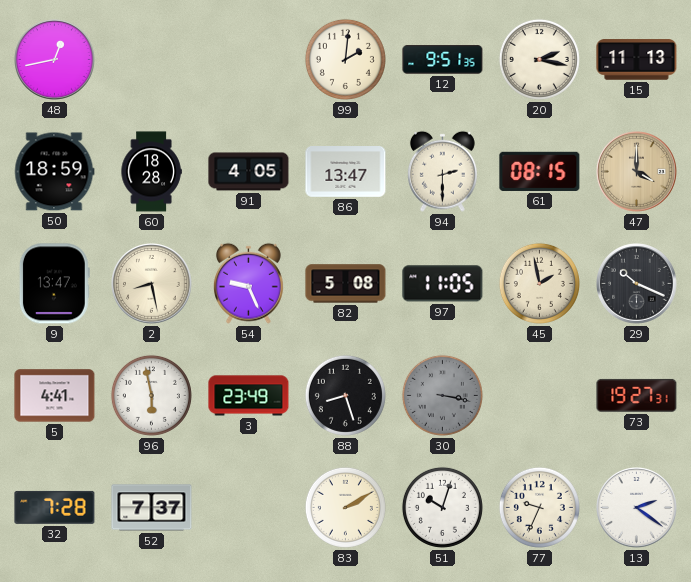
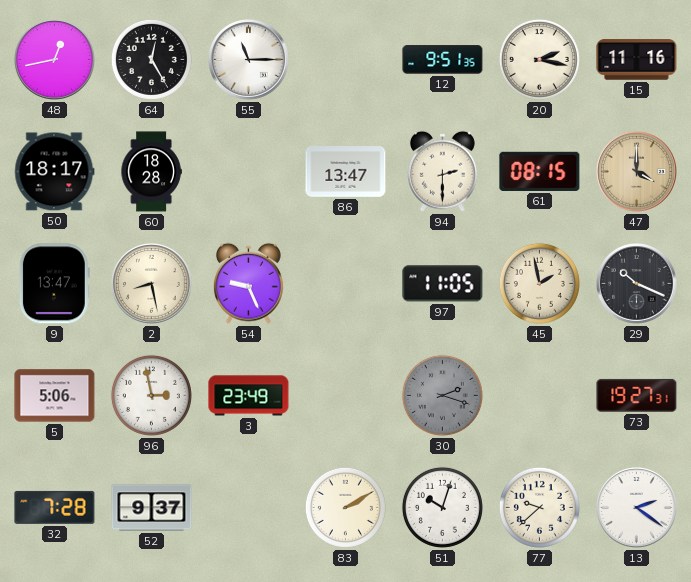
64: none -> 12:25 (151, 59)
55: none -> 11:15 (249, 60)
99: 2:01 -> none (345, 59)
15: 11:13 -> 11:16 (637, 60)
50: 18:59 -> 18:17 (54, 172)
91: 4:05 -> none (249, 172)
82: 5:08 -> none (346, 284)
5: 4:41 -> 5:06 (55, 396)
96: 5:58 -> 2:58 (151, 395)
88: 8:27 -> none (345, 395)
30: 3:17 -> 2:18 (442, 395)
52: 7:37 -> 9:37 (152, 508)
77: 9:34 -> 9:38 (539, 507)
